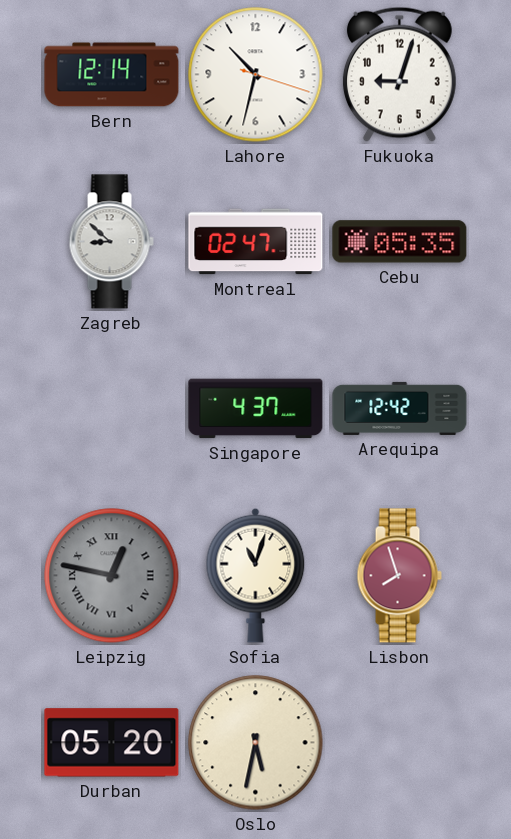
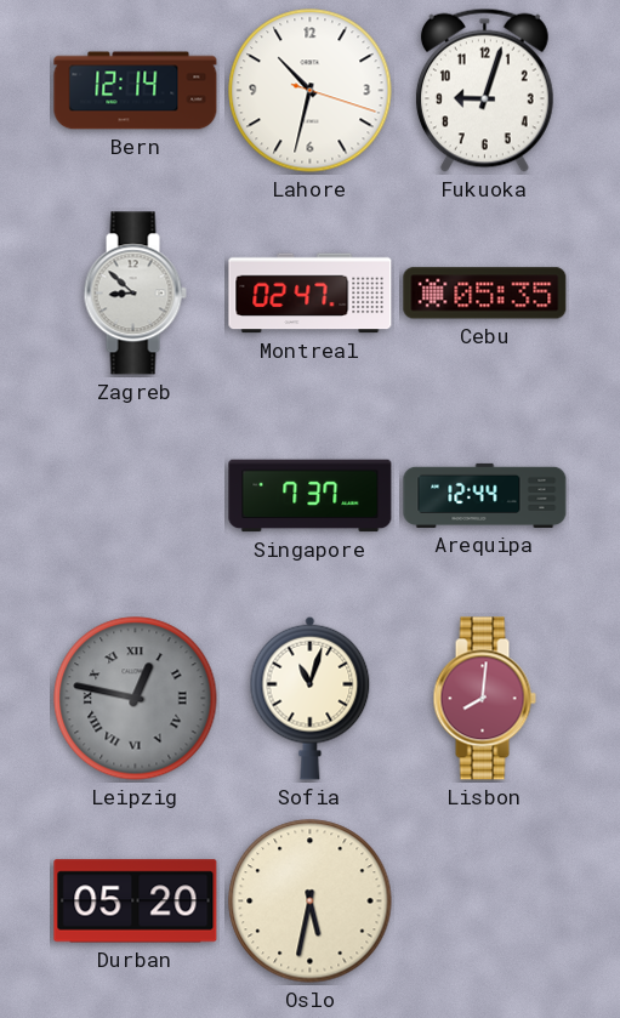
Singapore: 4:37 -> 7:37 (311, 496)
Arequipa: 12:42 -> 12:44 (485, 495)
Lisbon: 7:57 -> 8:01 (484, 699)
